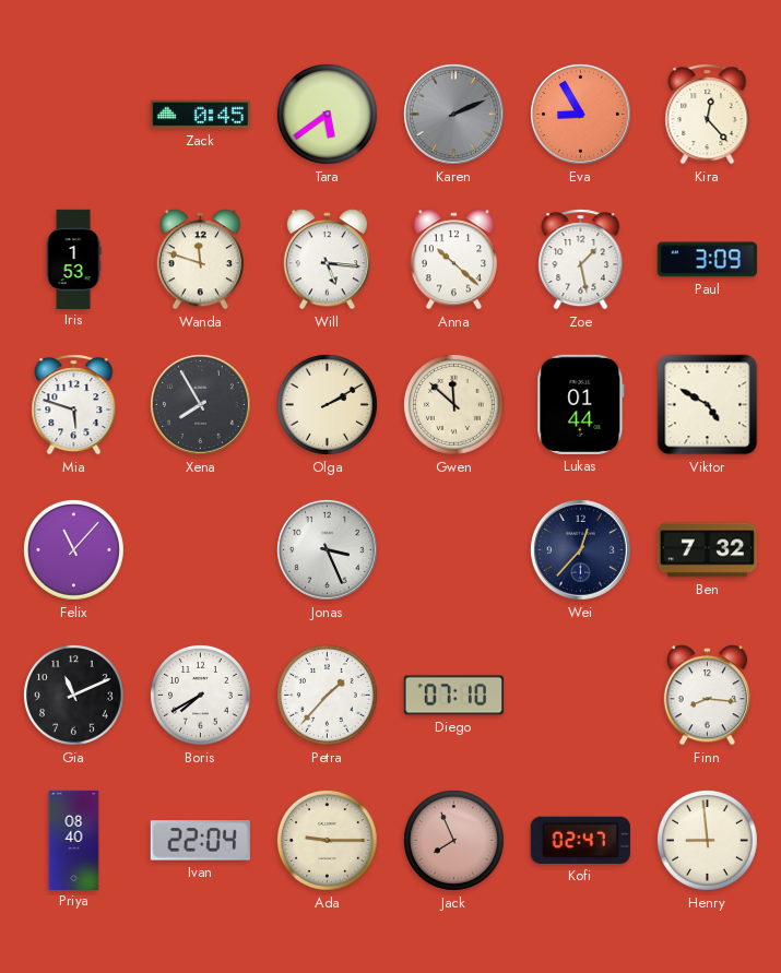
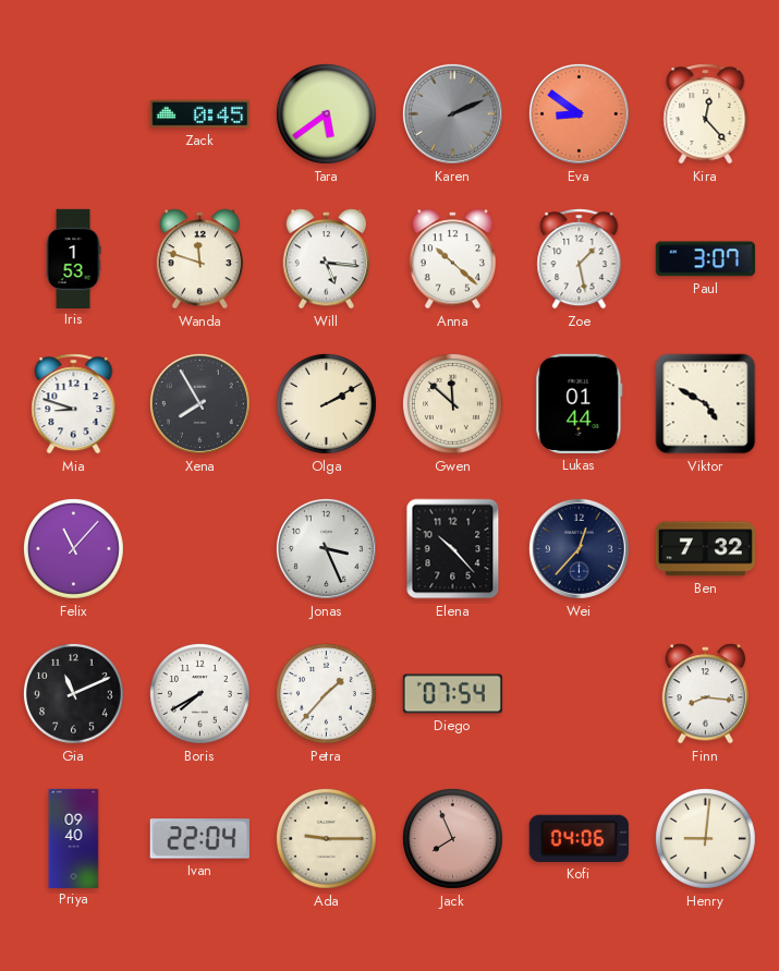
Eva: 8:55 -> 8:51 (579, 113)
Paul: 3:09 -> 3:07 (705, 259)
Mia: 5:48 -> 8:48 (74, 404)
Elena: none -> 10:23 (453, 549)
Diego: 07:10 -> 07:54 (452, 694)
Priya: 08:40 -> 09:40 (74, 838)
Kofi: 02:47 -> 04:06 (579, 838)
Henry: 8:59 -> 9:01 (705, 838)
